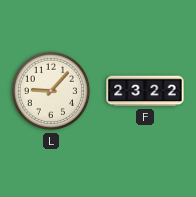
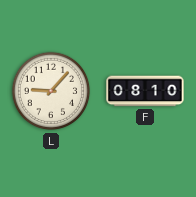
F: 23:22 -> 08:10 (145, 91)
